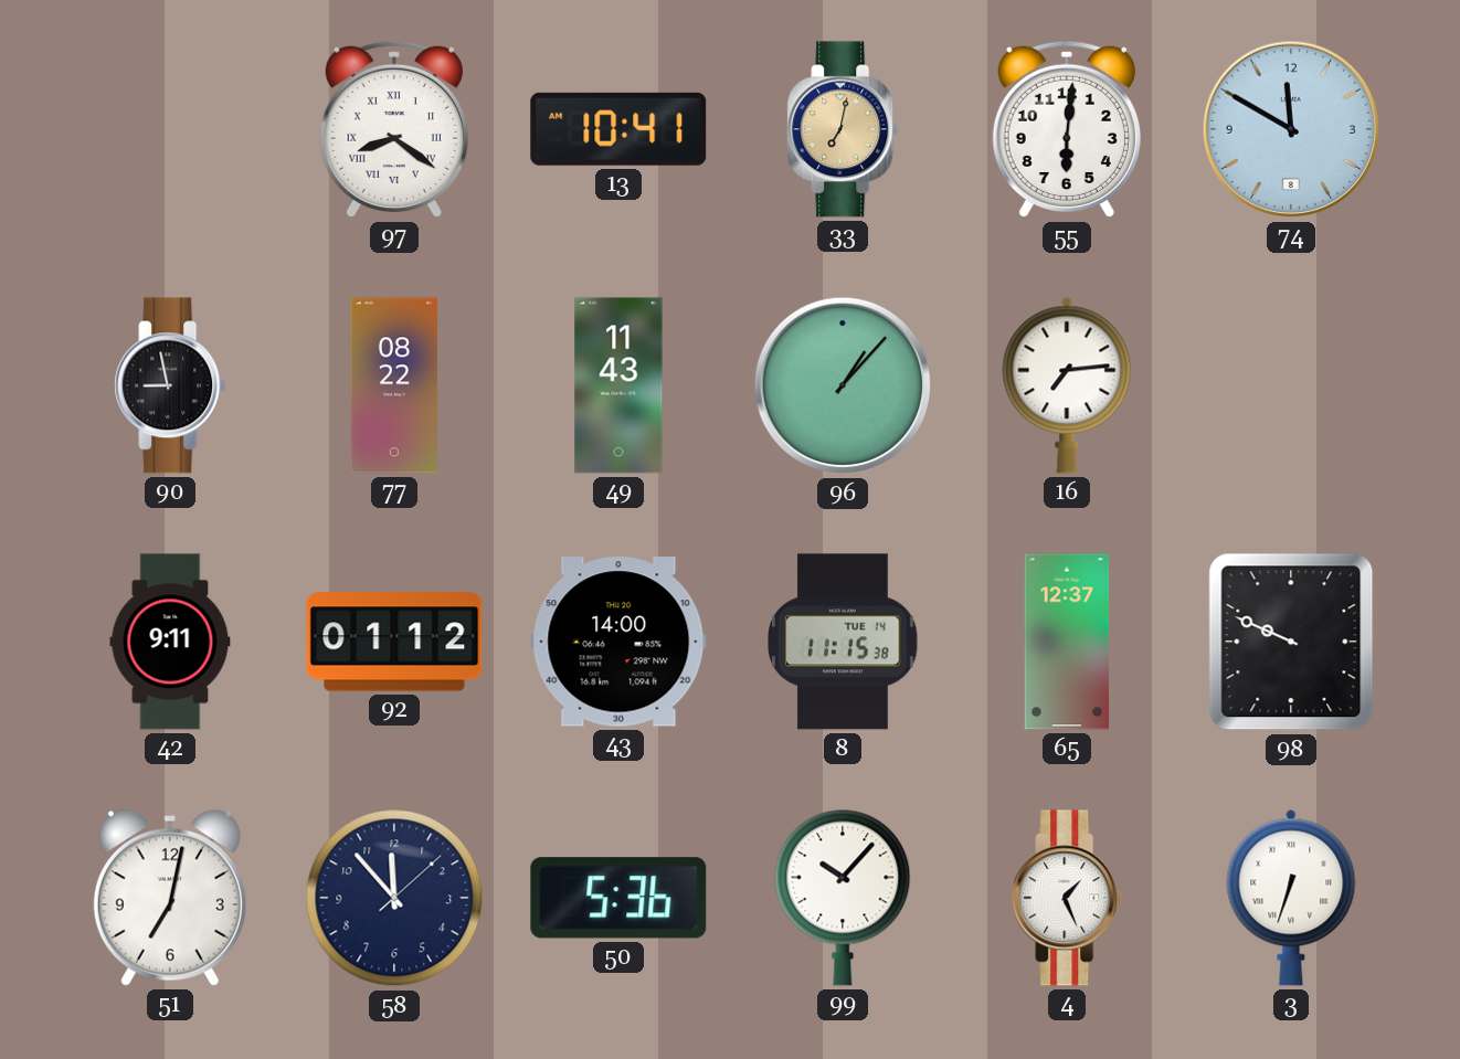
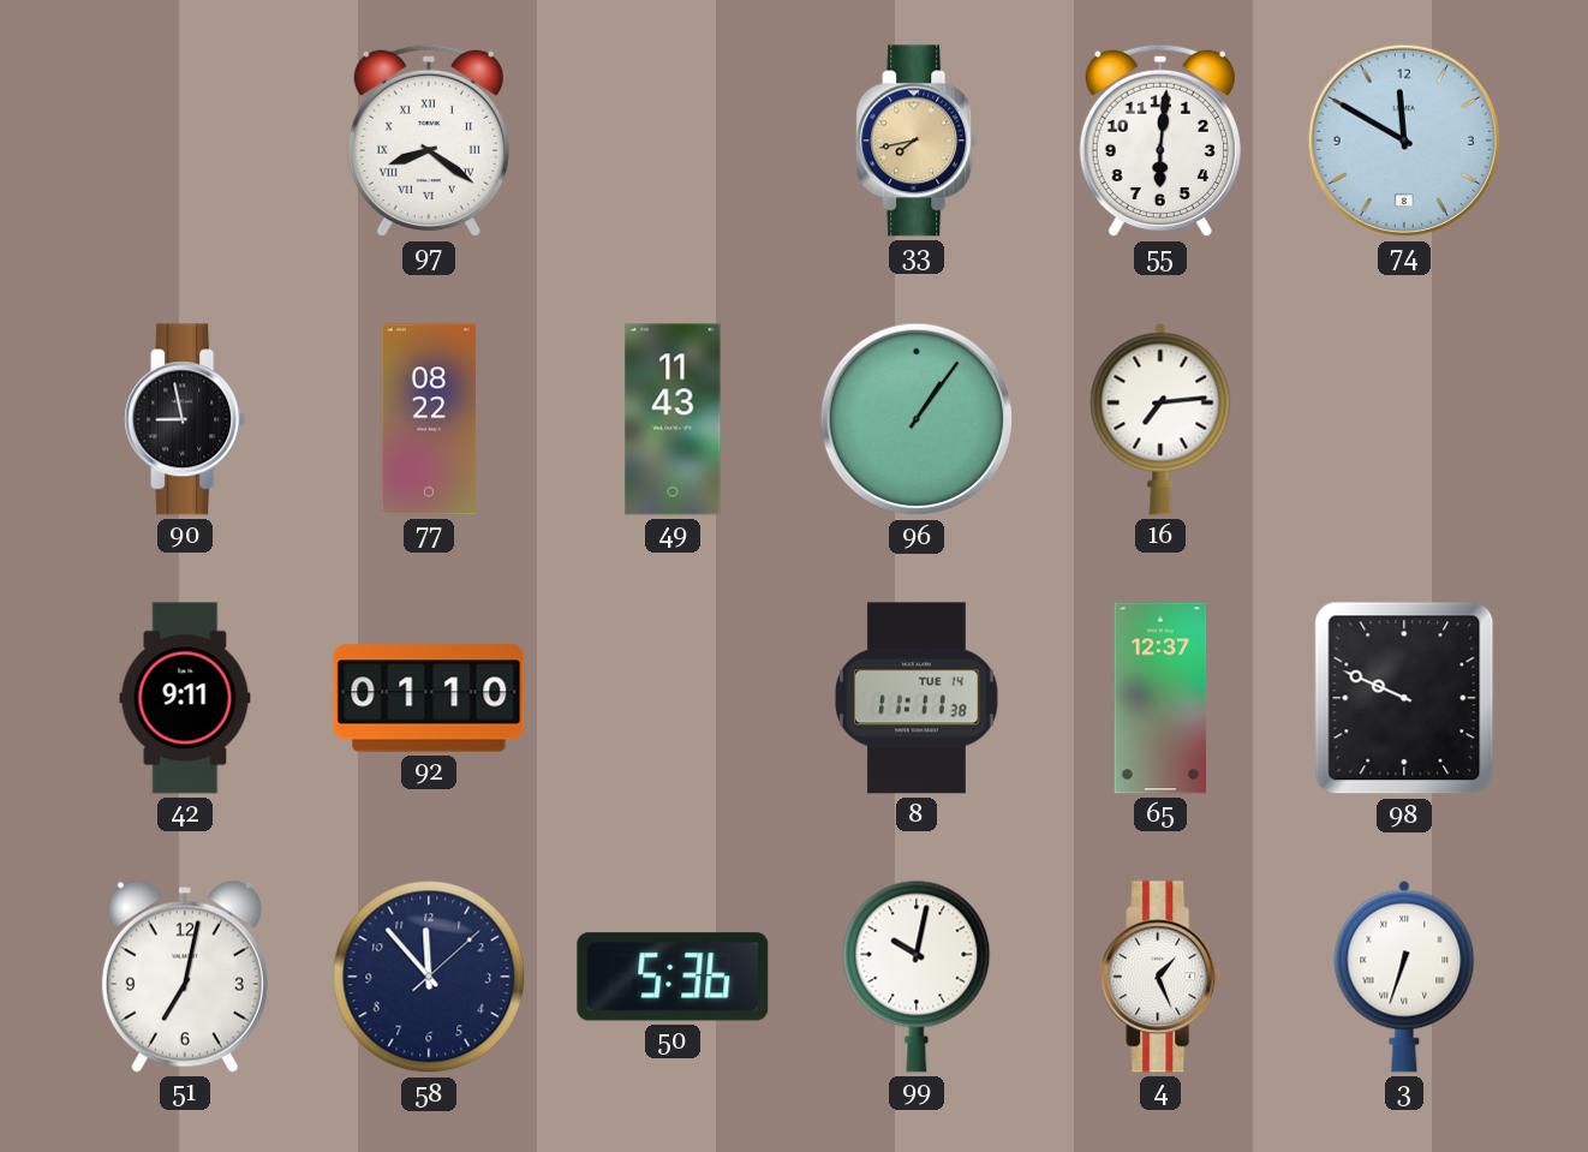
13: 10:41 -> none (618, 129)
33: 7:02 -> 7:43 (917, 141)
96: 1:07 -> 1:06 (917, 419)
92: 01:12 -> 01:10 (429, 698)
43: 14:00 -> none (618, 642)
8: 11:15 -> 11:11 (917, 698)
99: 10:07 -> 10:02 (917, 977)
